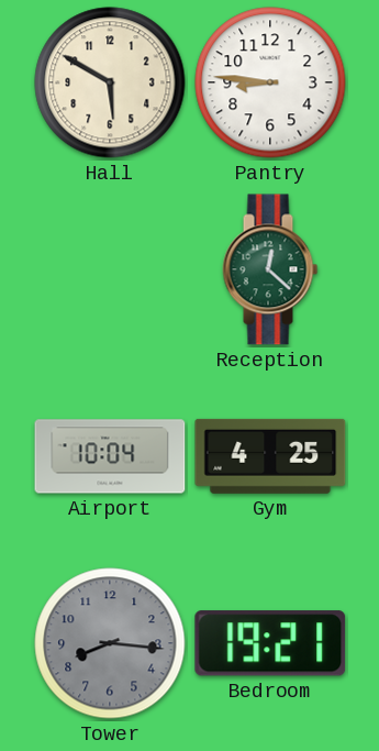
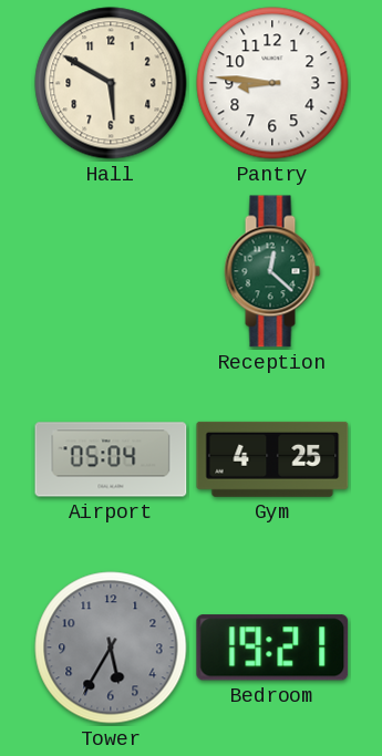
Airport: 10:04 -> 05:04 (111, 459)
Tower: 8:16 -> 5:35 (111, 648)
